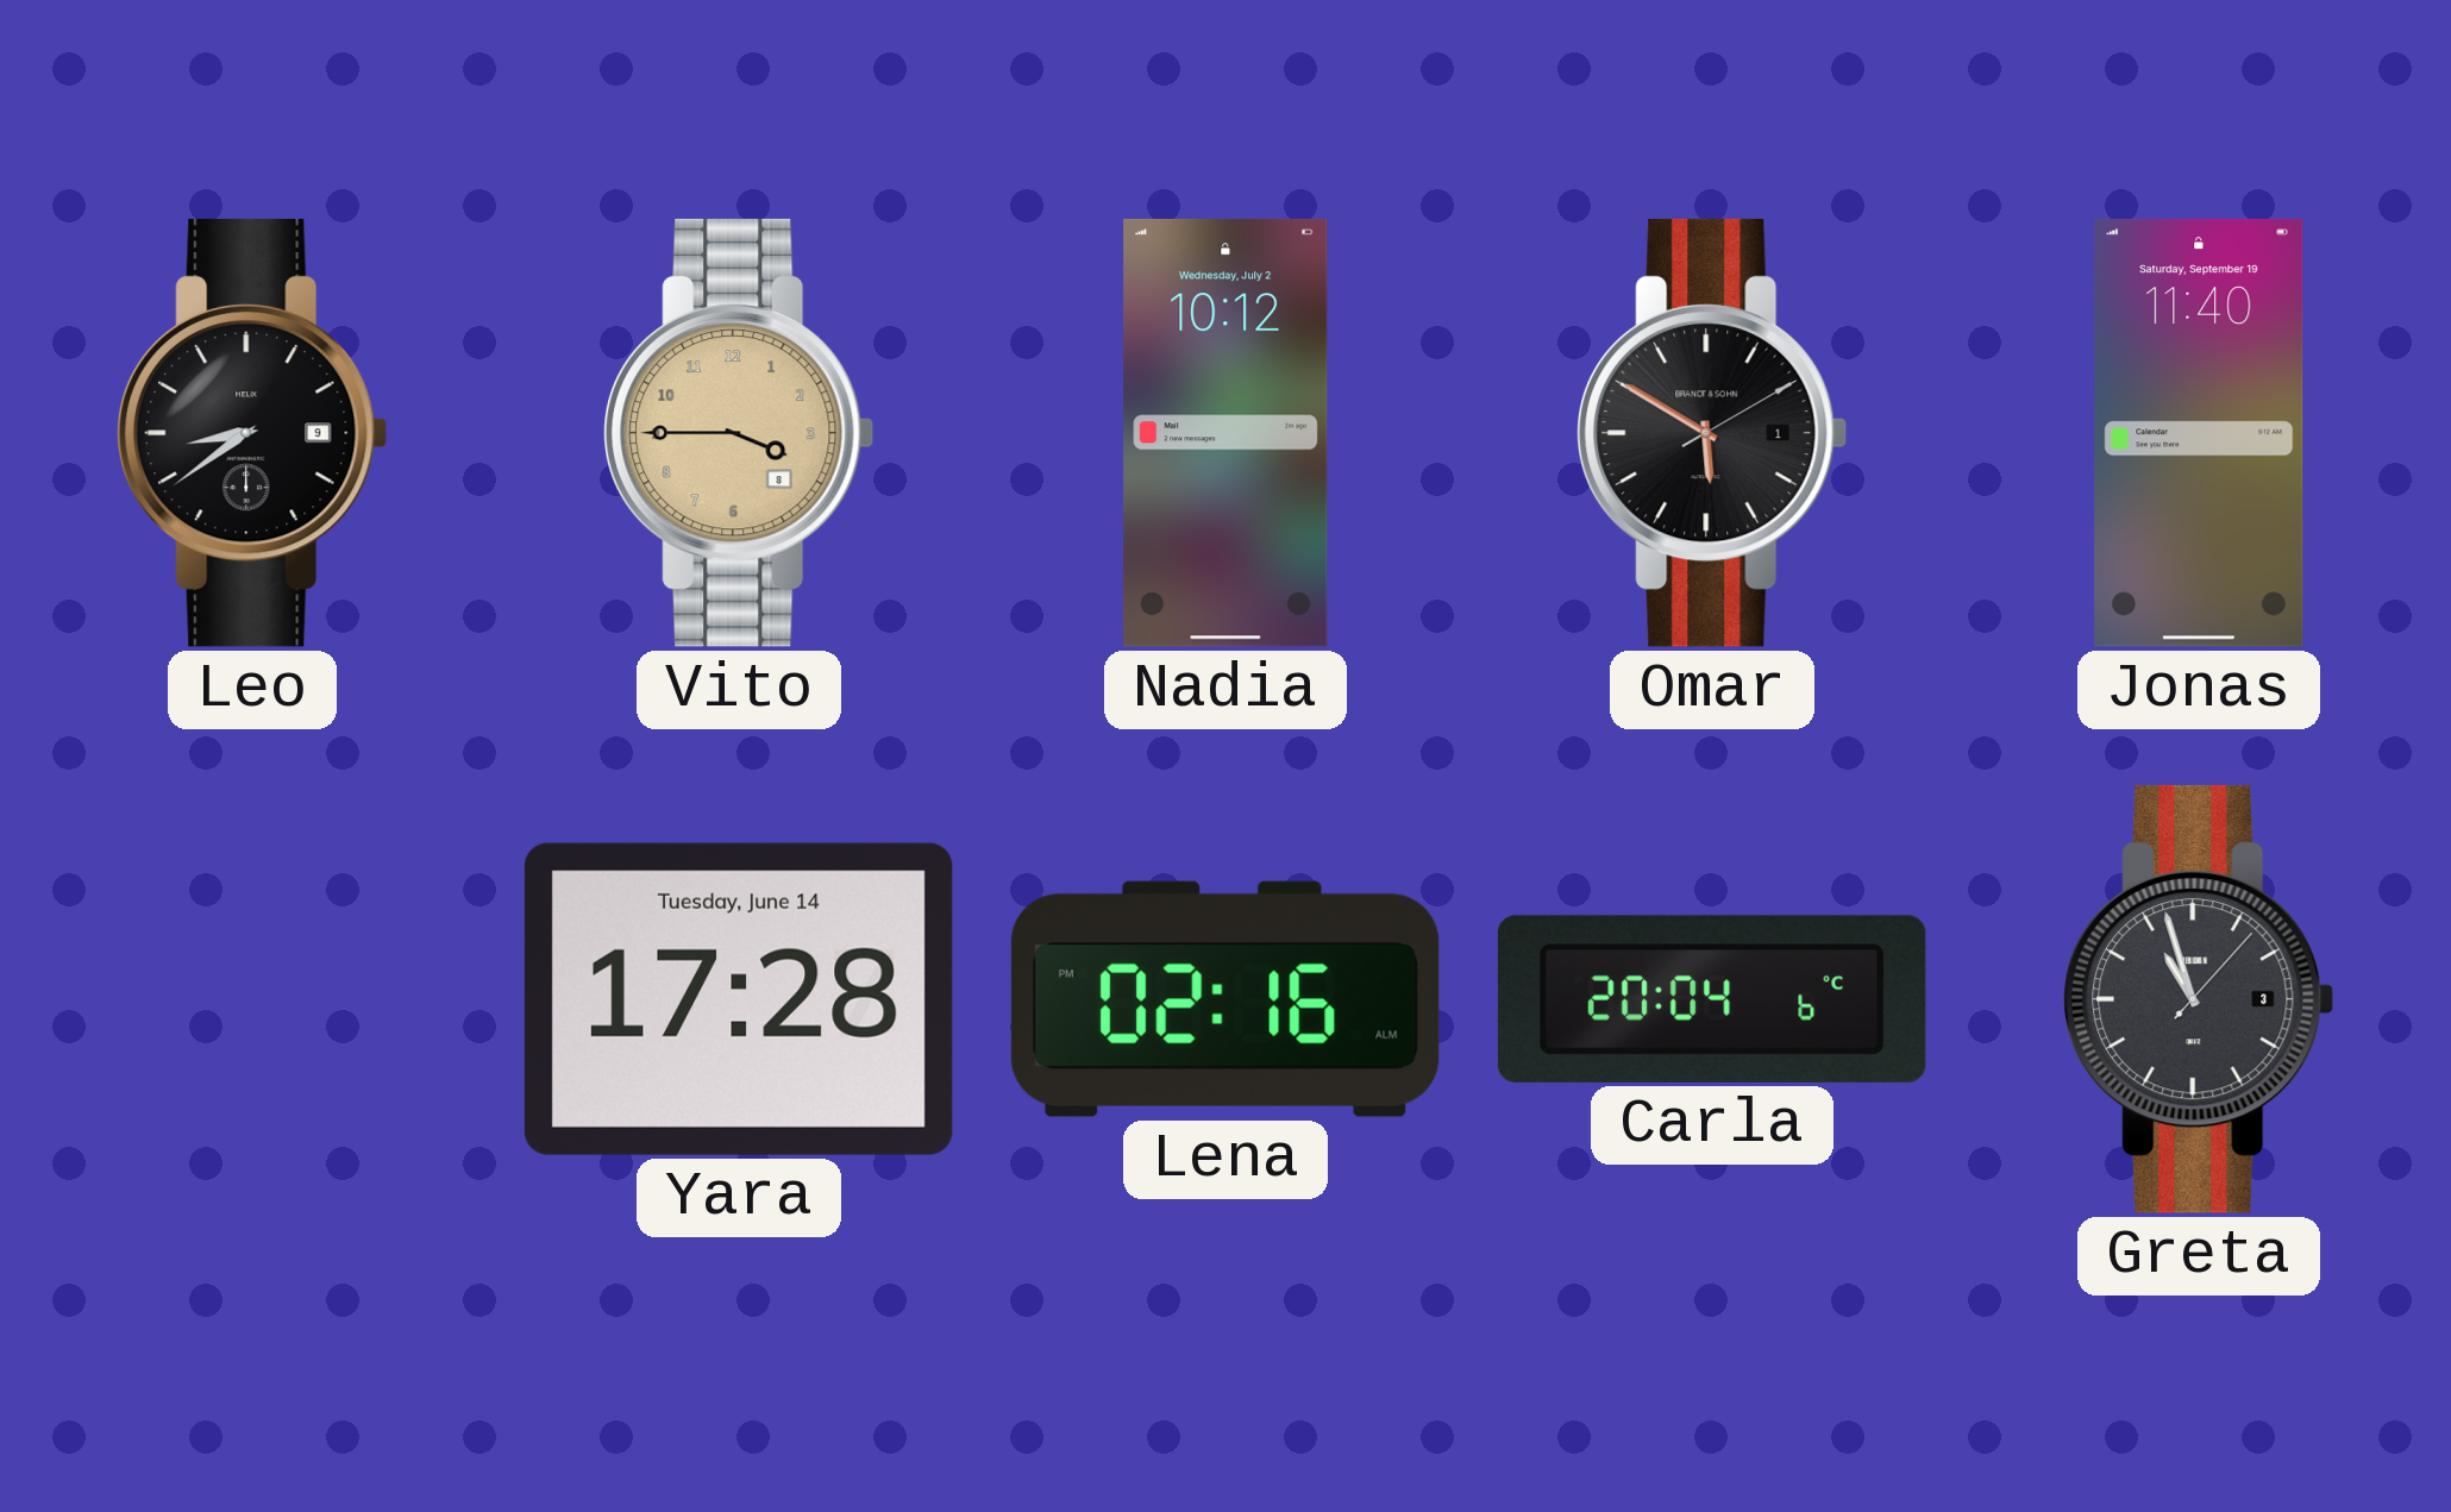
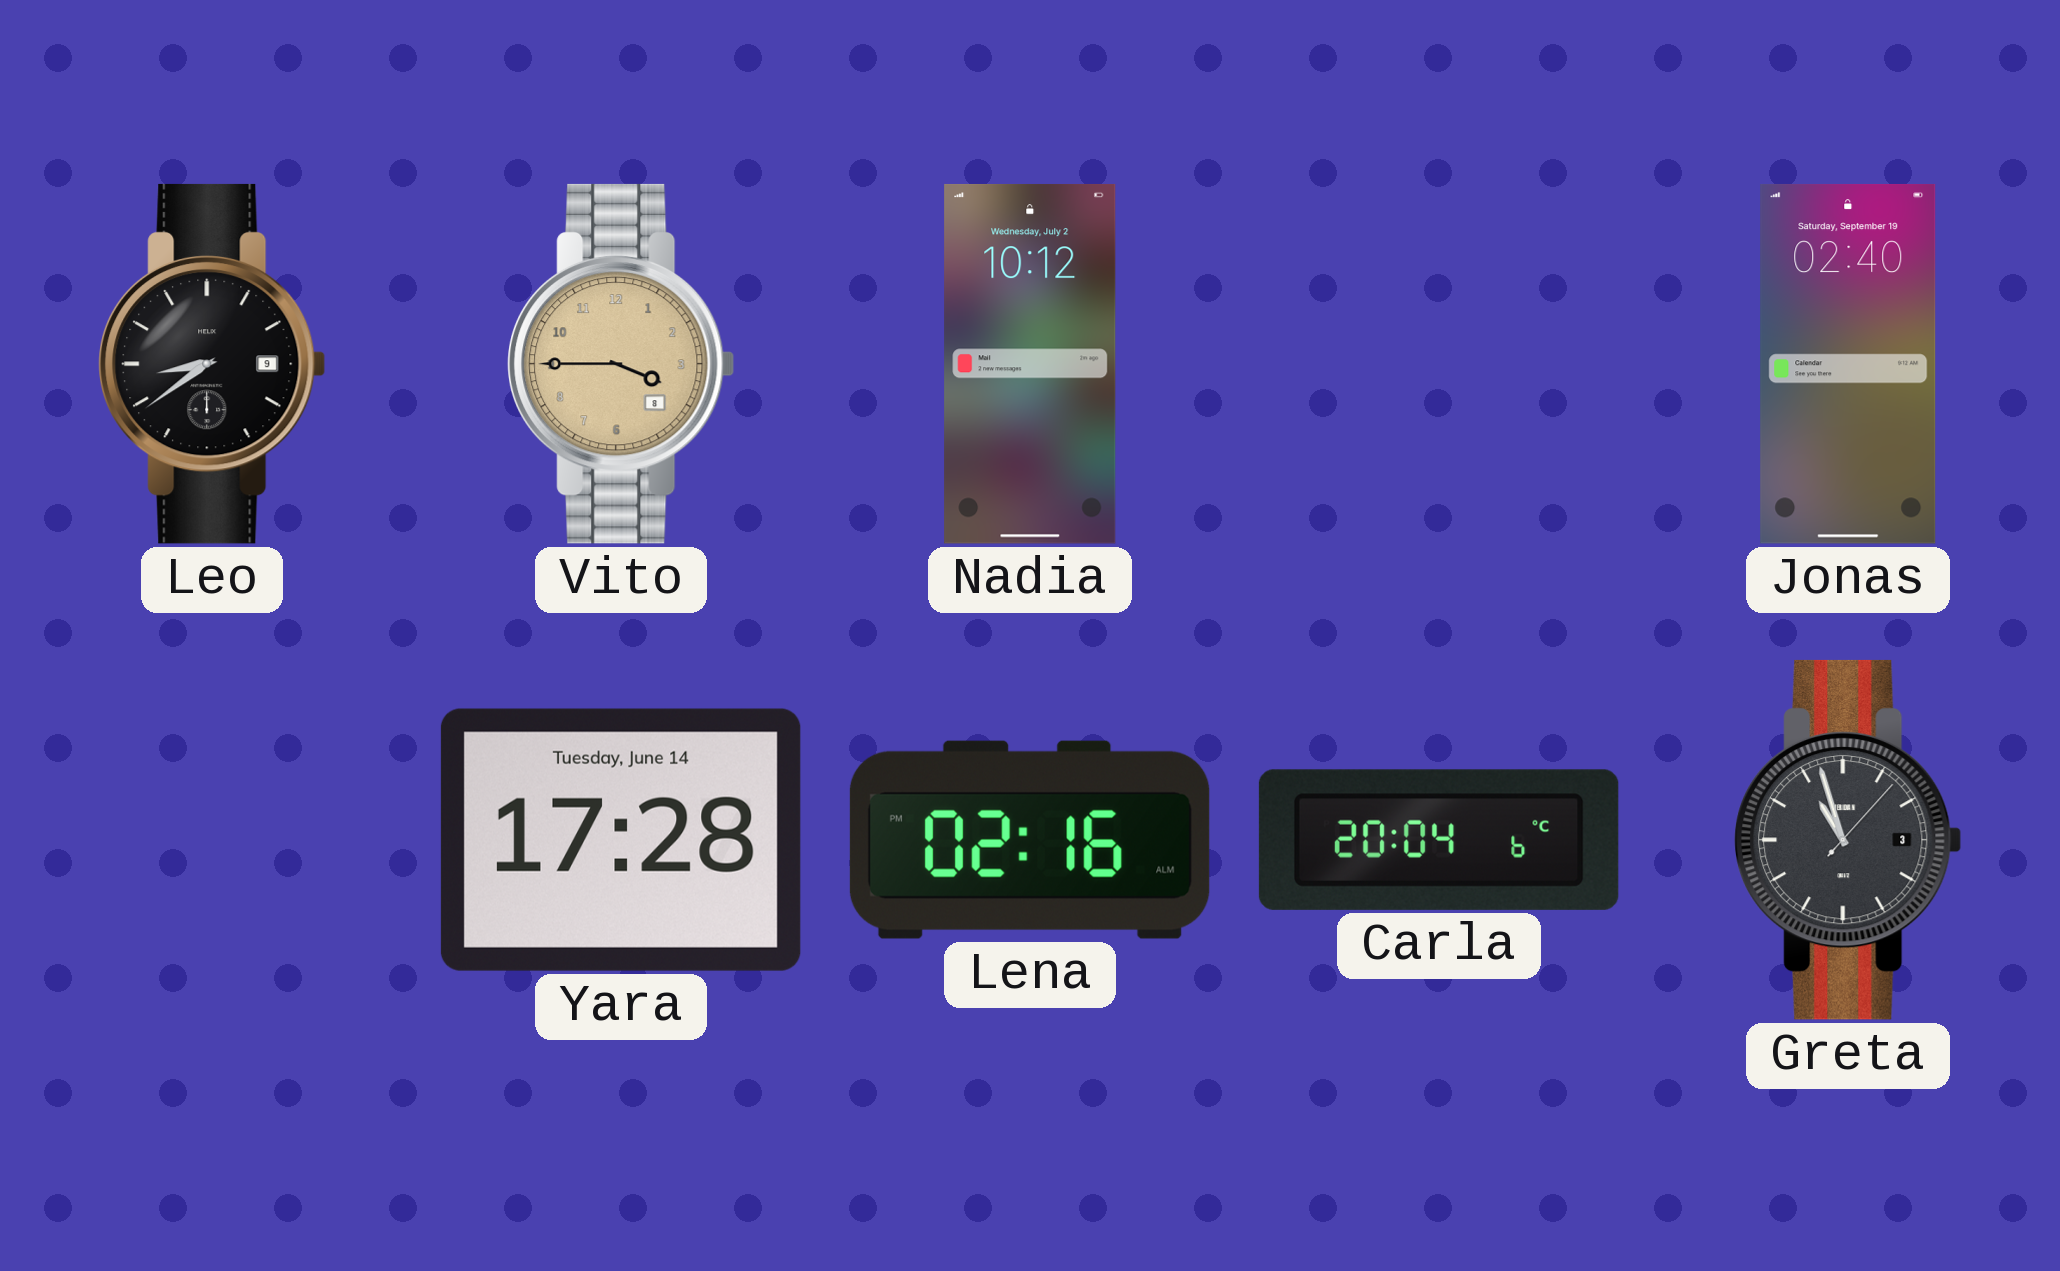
Omar: 5:50 -> none (1712, 433)
Jonas: 11:40 -> 02:40 (1848, 364)
